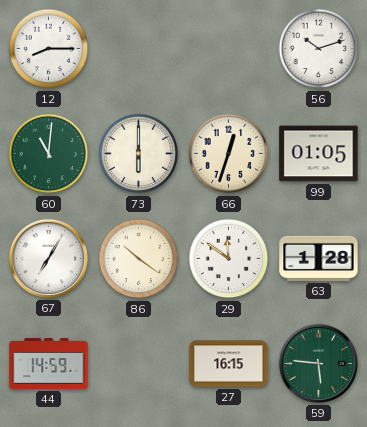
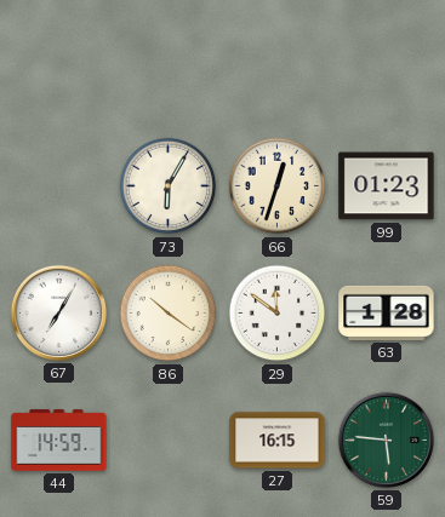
12: 8:15 -> none (49, 49)
56: 10:12 -> none (319, 49)
60: 11:01 -> none (49, 154)
73: 6:00 -> 6:05 (169, 186)
99: 01:05 -> 01:23 (387, 186)
